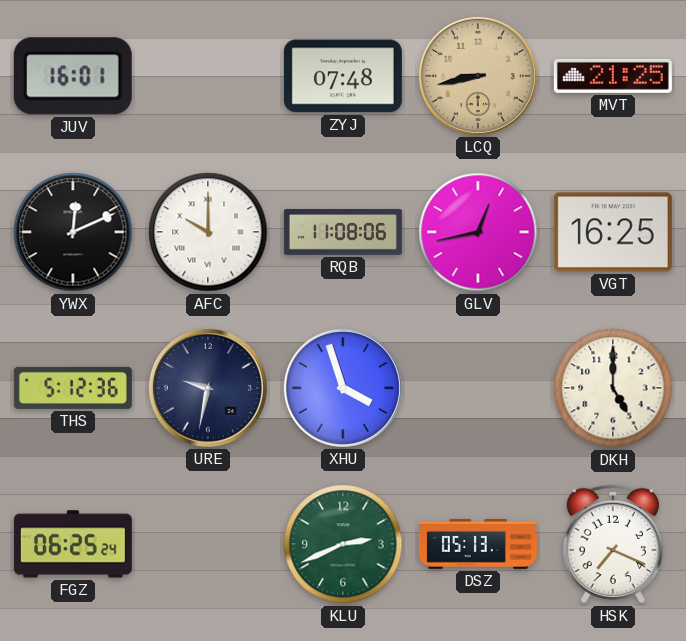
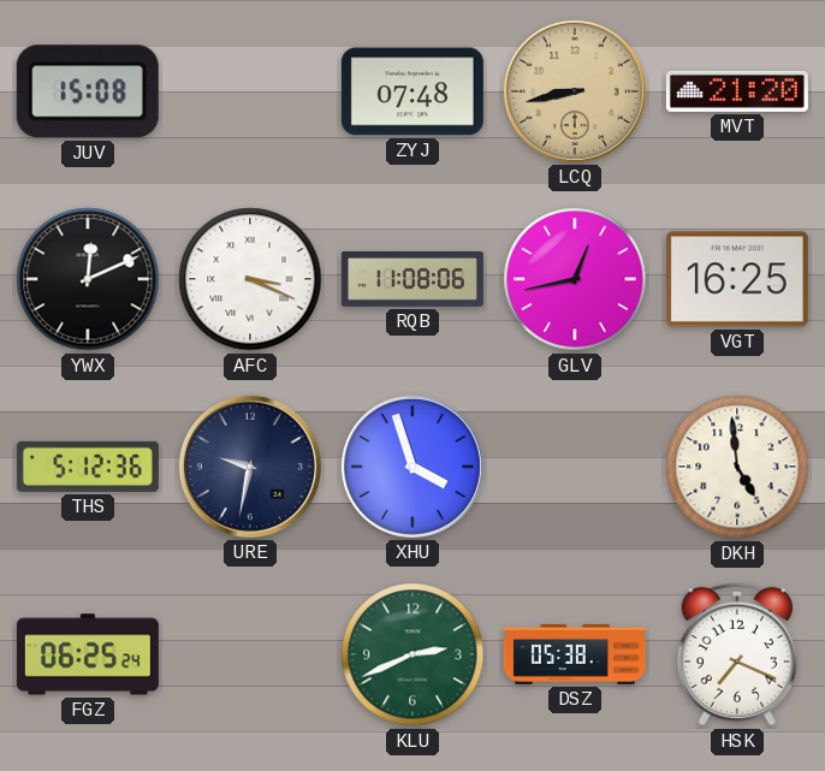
JUV: 16:01 -> 15:08 (88, 91)
MVT: 21:25 -> 21:20 (737, 91)
AFC: 10:00 -> 3:19 (250, 279)
DKH: 5:00 -> 4:59 (737, 467)
DSZ: 05:13 -> 05:38 (575, 654)
